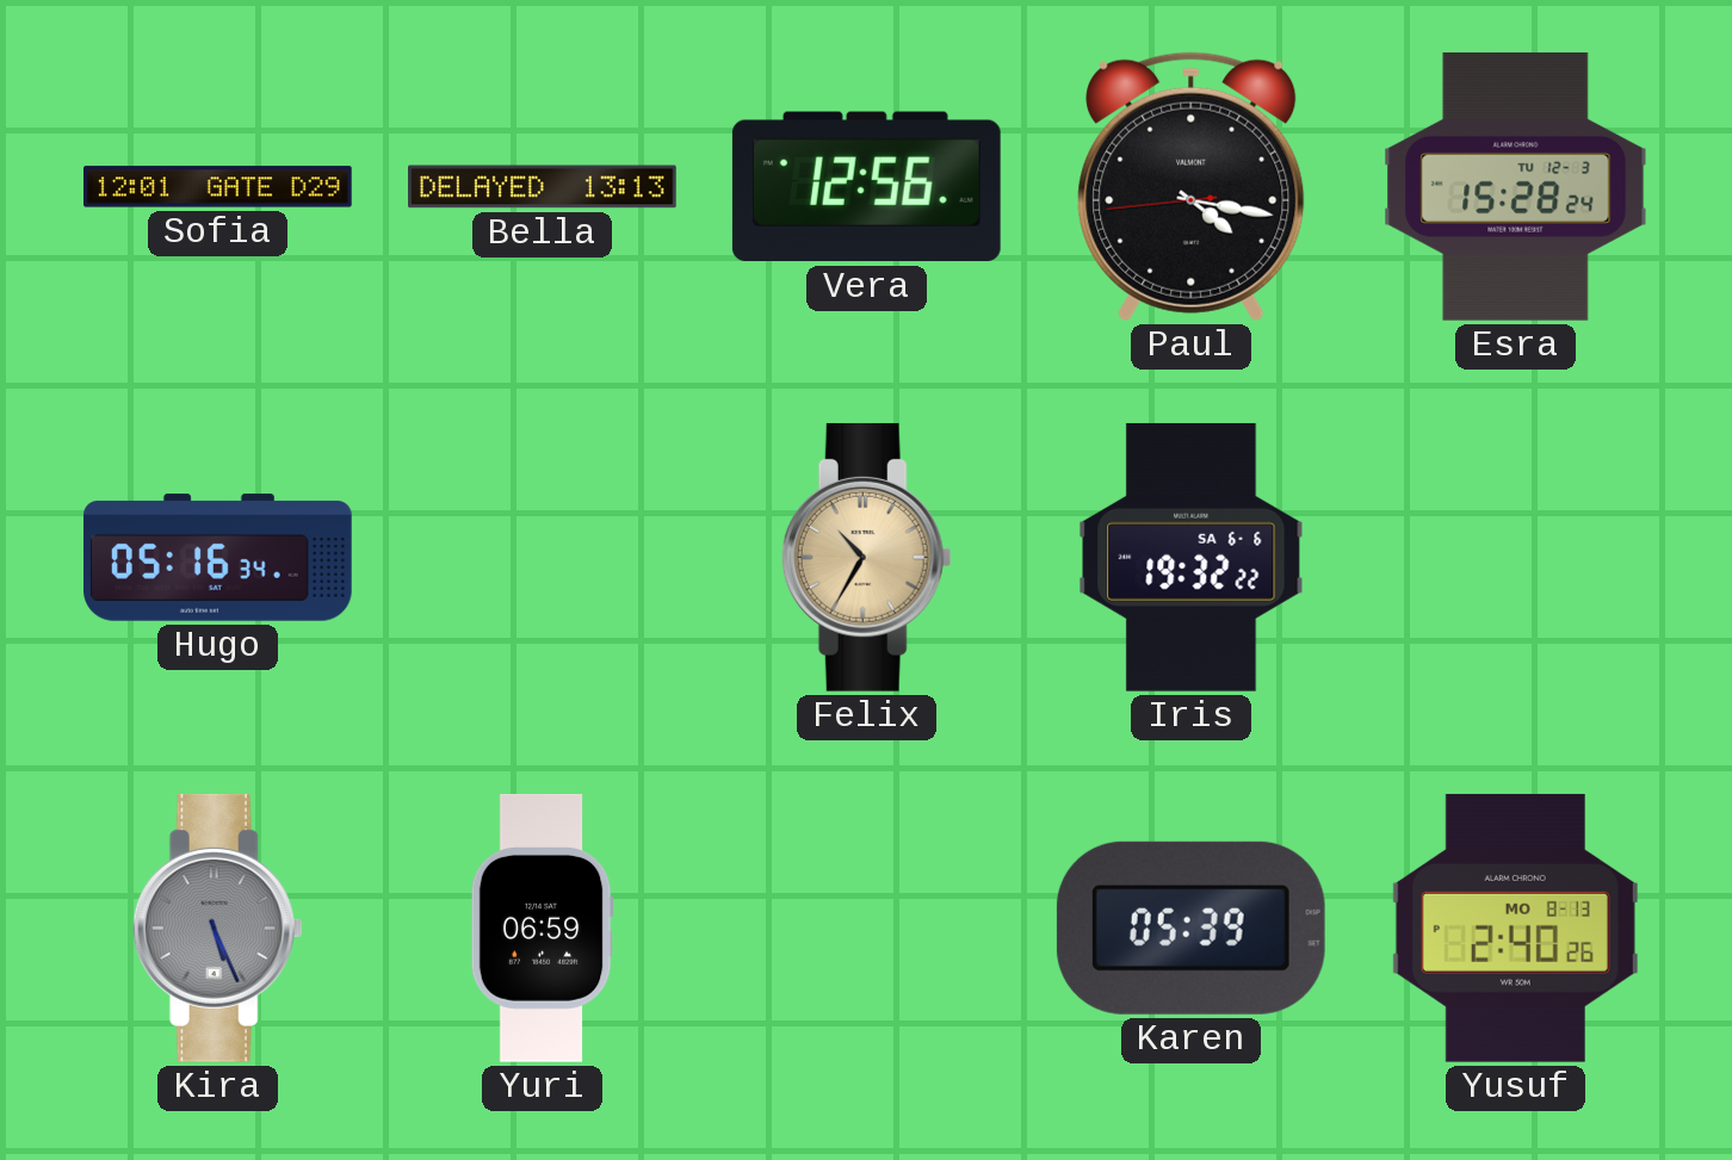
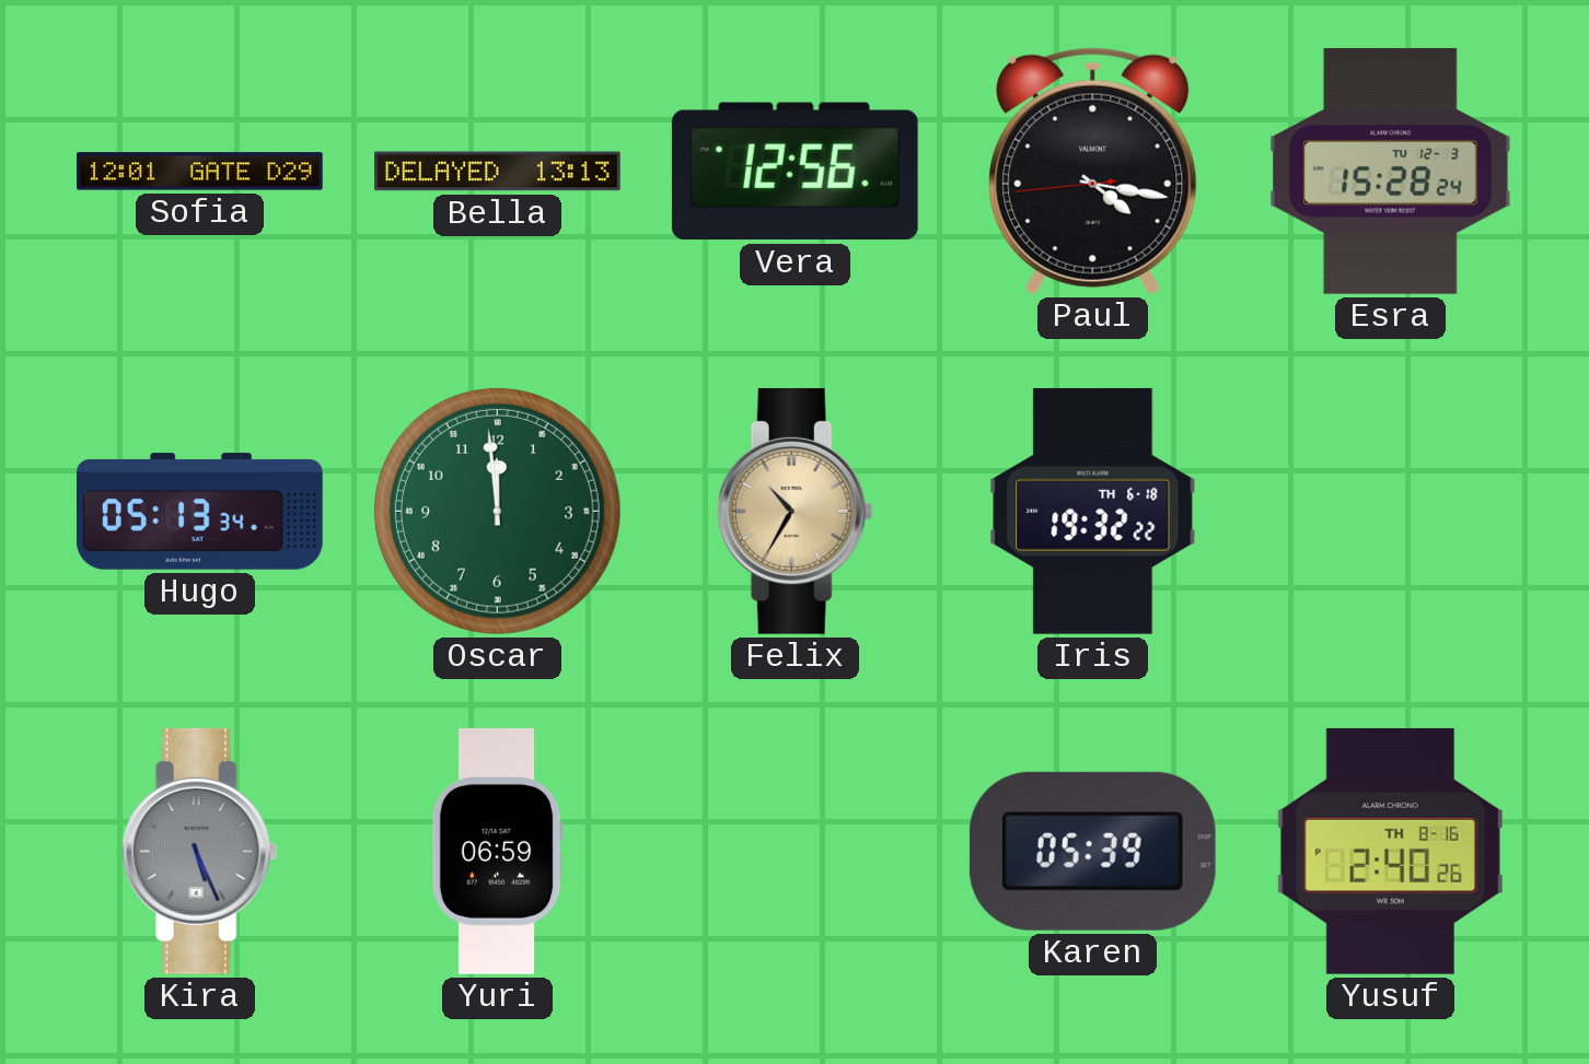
Hugo: 05:16 -> 05:13 (200, 512)
Oscar: none -> 11:59 (497, 511)
Iris date: SA 6-6 -> TH 6-18 (1093, 511)
Yusuf date: MO 8-13 -> TH 8-16 (1390, 851)
